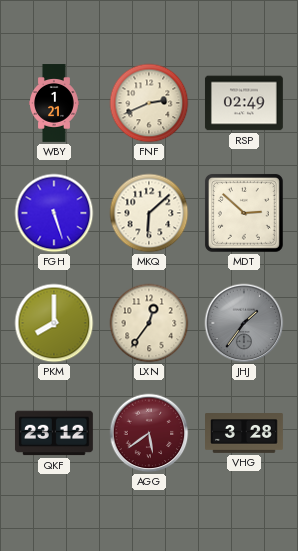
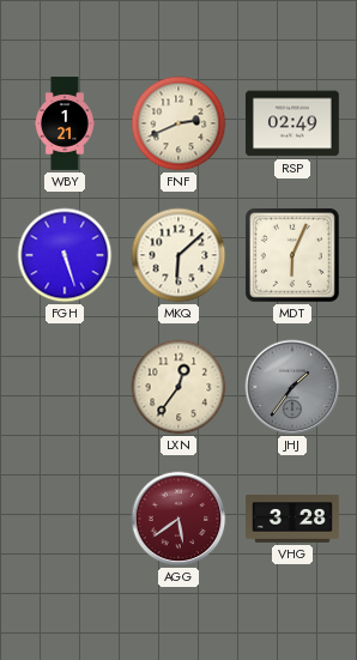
MDT: 2:52 -> 6:04 (292, 255)
PKM: 8:00 -> none (54, 323)
QKF: 23:12 -> none (54, 433)
